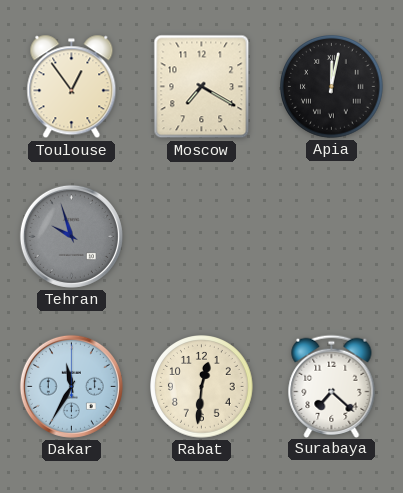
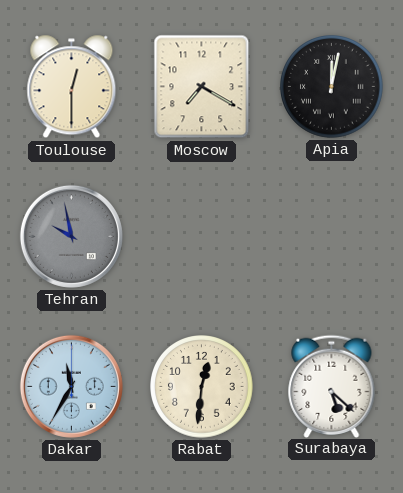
Toulouse: 12:54 -> 12:30 (72, 87)
Tehran: 9:57 -> 9:58 (71, 236)
Surabaya: 7:22 -> 5:22 (332, 386)
